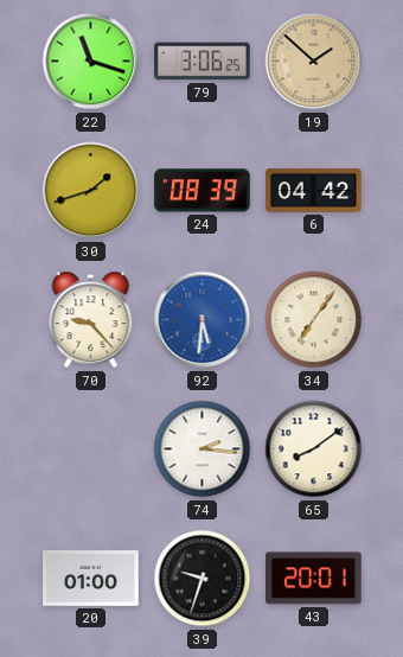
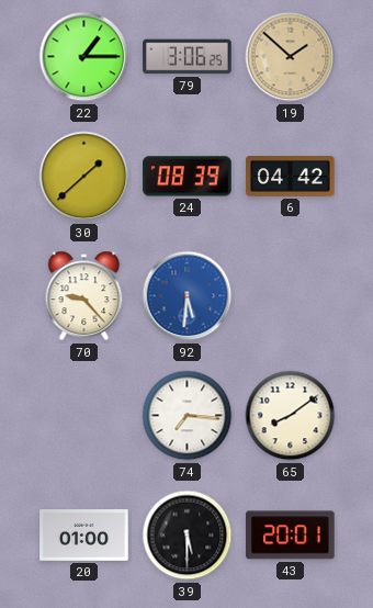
22: 11:18 -> 1:15 (84, 57)
30: 1:42 -> 1:38 (84, 177)
34: 7:06 -> none (314, 320)
74: 2:16 -> 7:16 (188, 416)
39: 9:33 -> 5:30 (188, 536)
